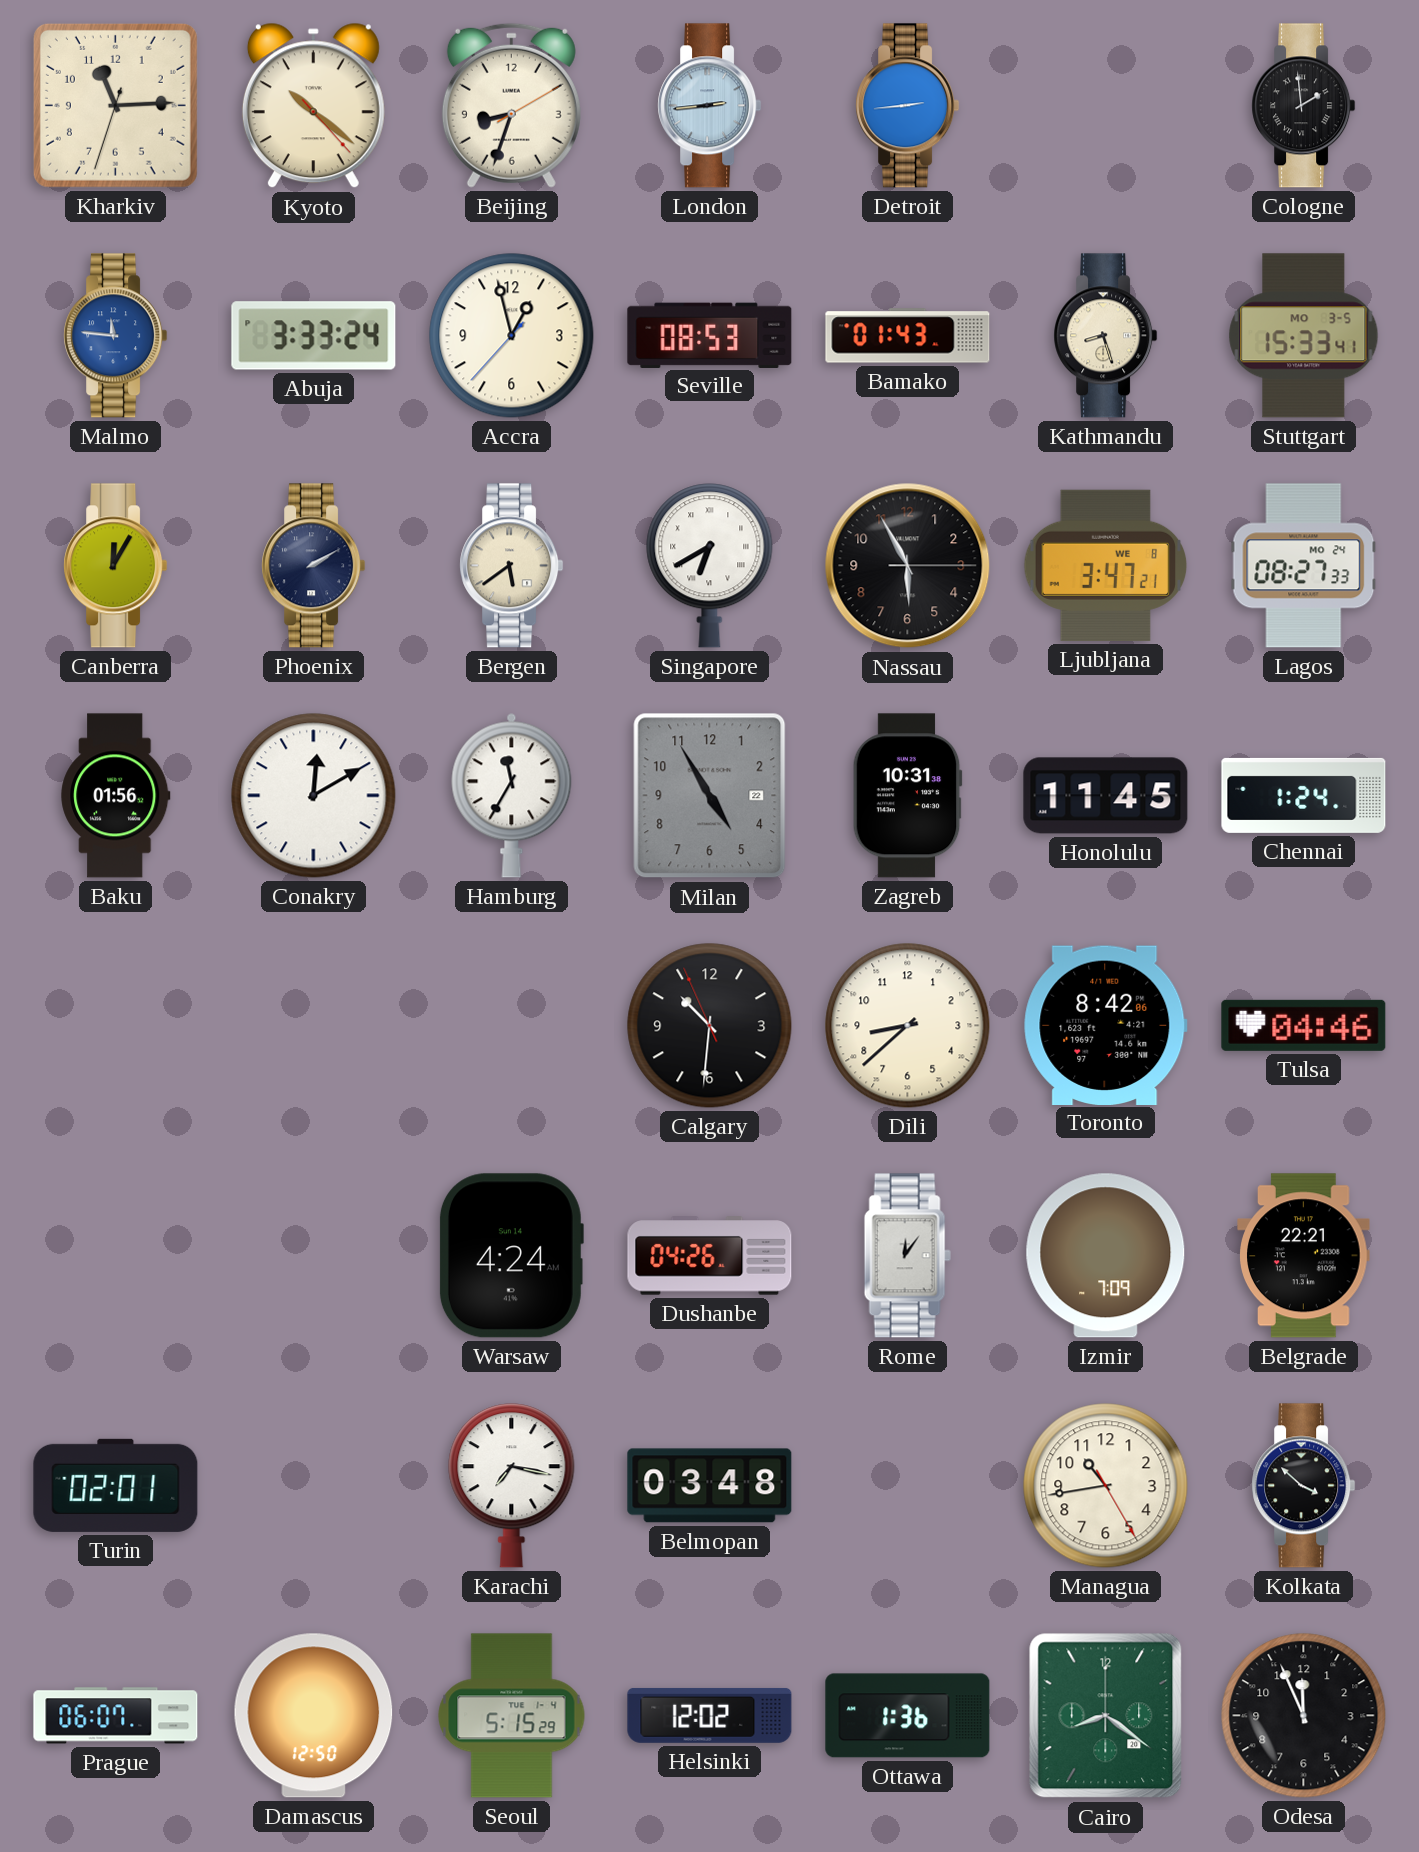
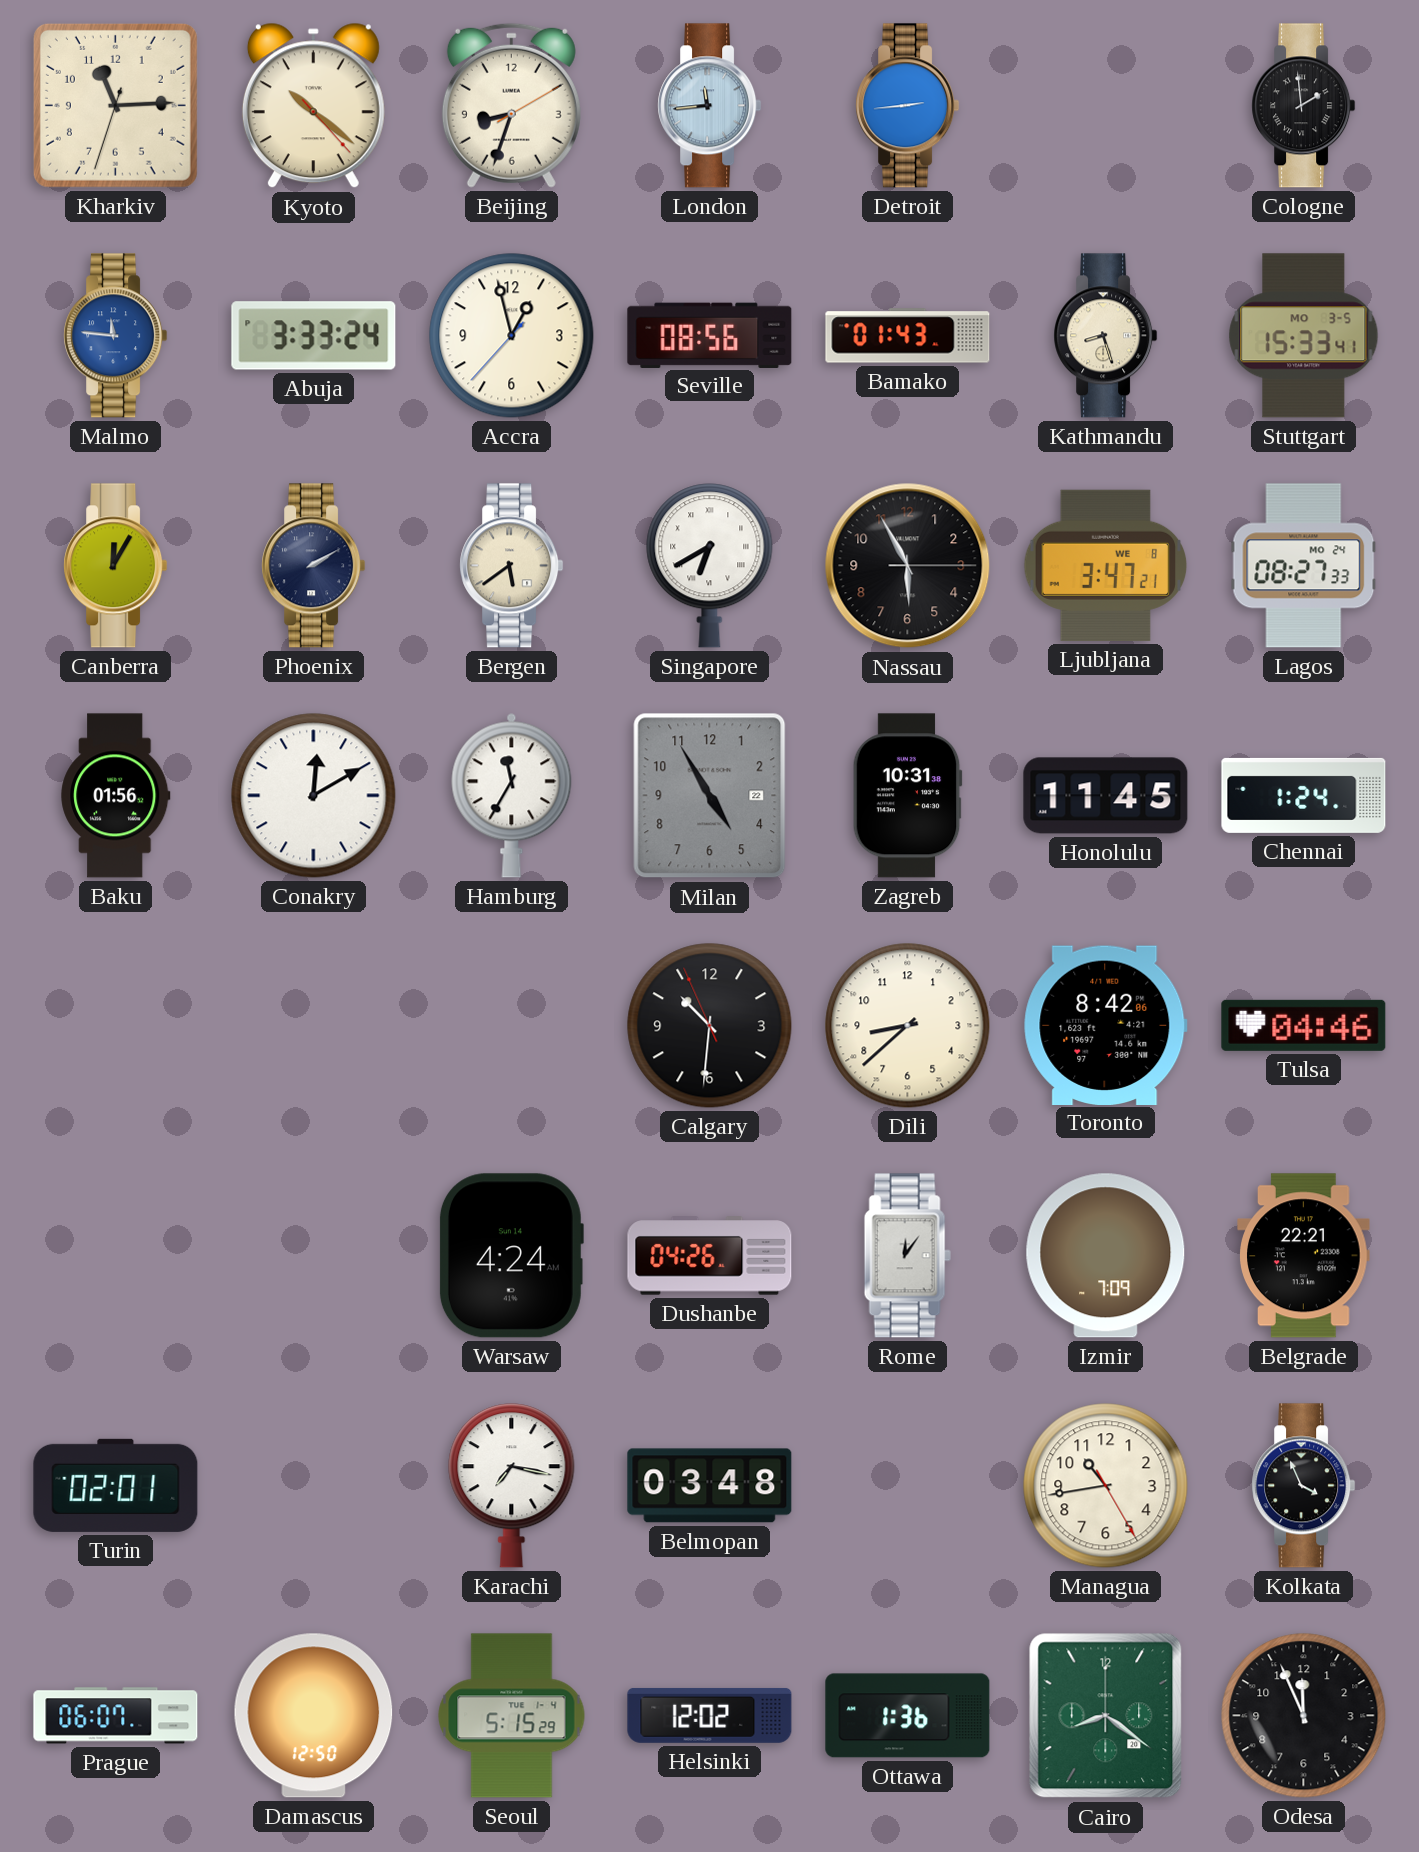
London: 2:44 -> 11:44 (710, 106)
Seville: 08:53 -> 08:56 (710, 335)
Kolkata: 3:52 -> 3:56 (1304, 1486)
